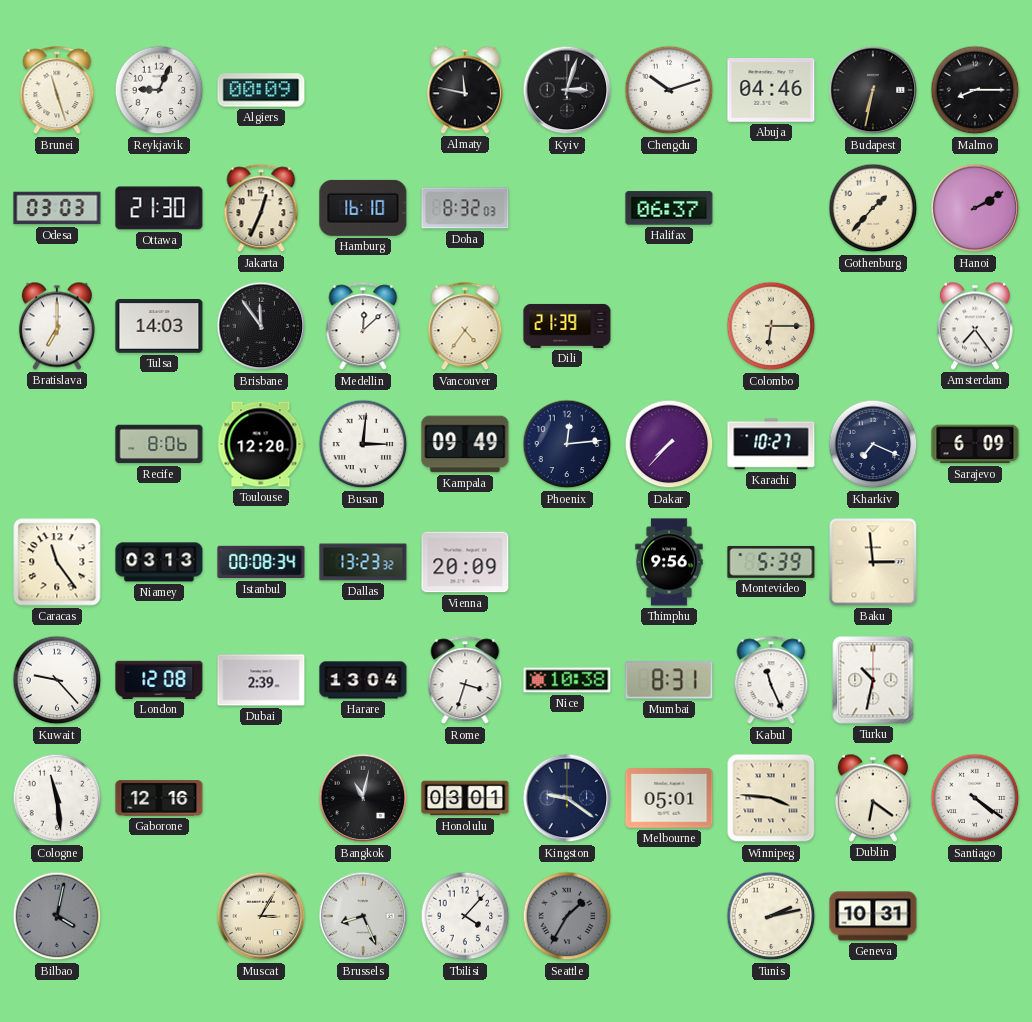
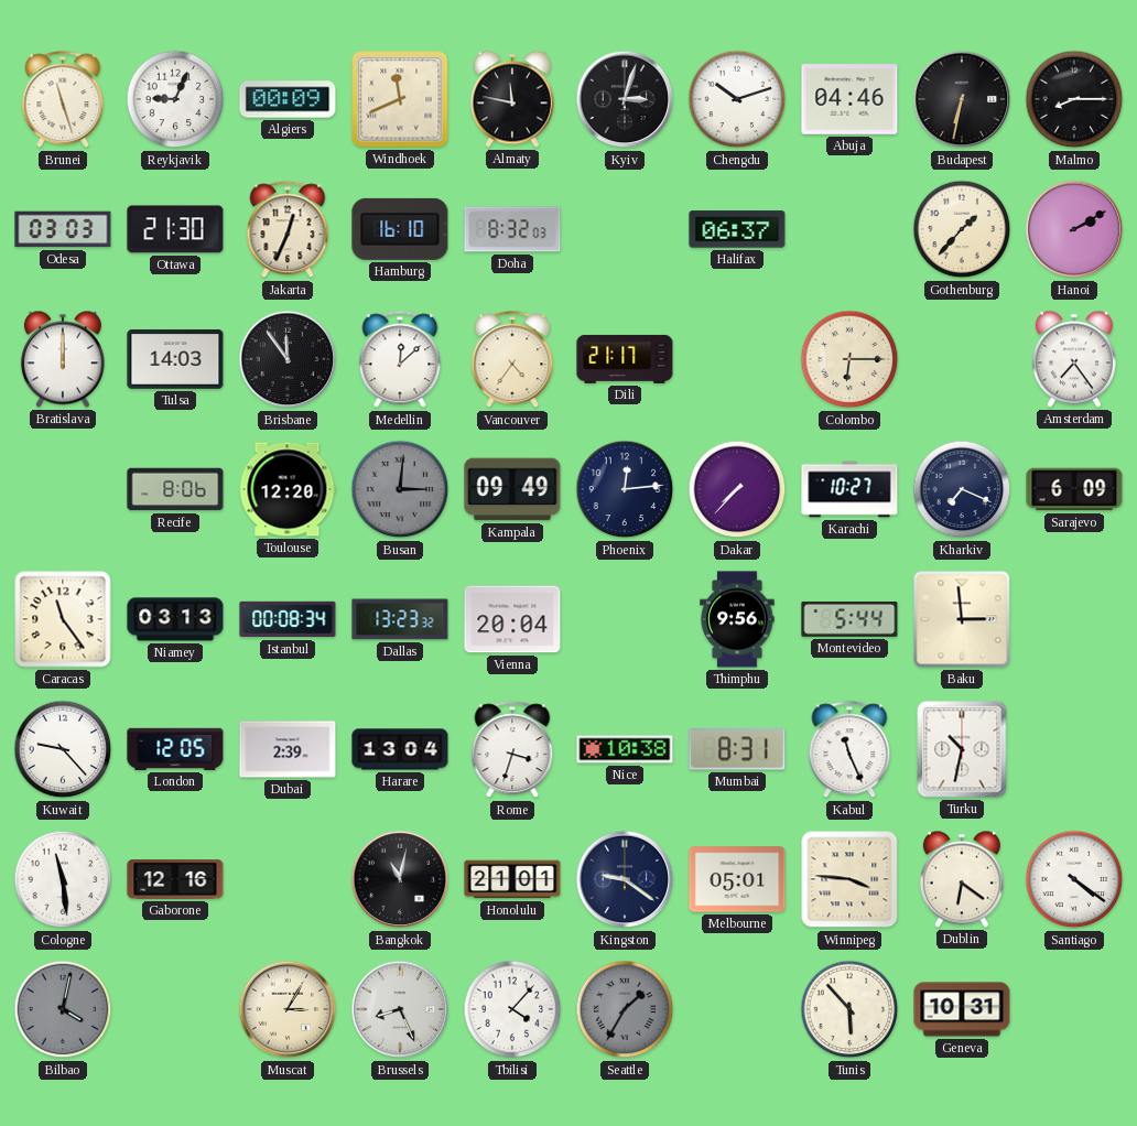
Windhoek: none -> 11:41 (400, 99)
Bratislava: 7:00 -> 12:00 (63, 359)
Dili: 21:39 -> 21:17 (625, 359)
Busan dial: white -> grey (400, 489)
Vienna: 20:09 -> 20:04 (512, 619)
Montevideo: 5:39 -> 5:44 (849, 619)
London: 12:08 -> 12:05 (175, 749)
Honolulu: 03:01 -> 21:01 (512, 879)
Tunis: 2:13 -> 5:53 (849, 1009)
